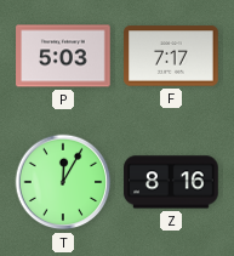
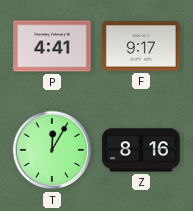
P: 5:03 -> 4:41 (52, 46)
F: 7:17 -> 9:17 (141, 46)
